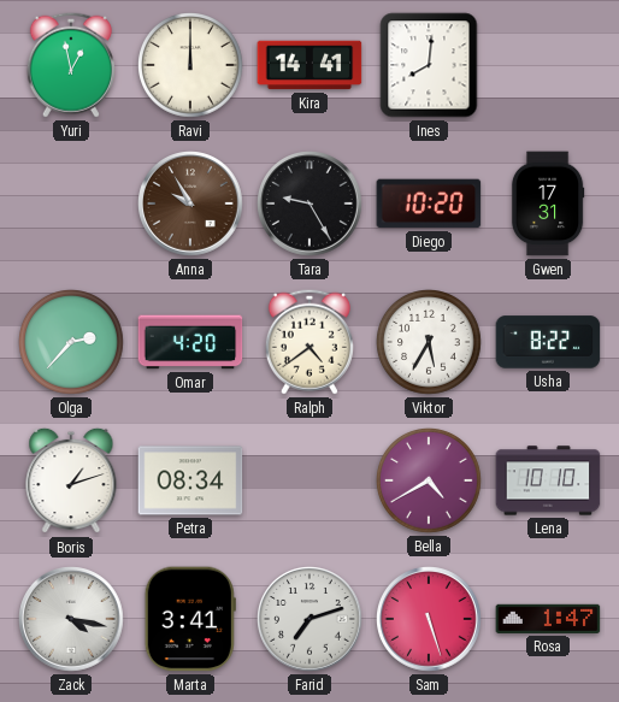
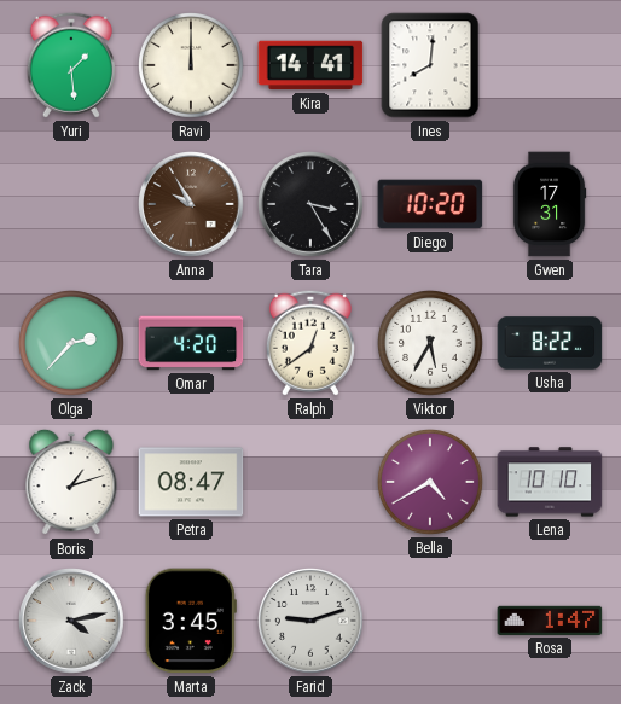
Yuri: 12:58 -> 1:29 (71, 65)
Tara: 9:25 -> 3:25 (310, 205)
Ralph: 4:39 -> 12:39 (310, 343)
Petra: 08:34 -> 08:47 (191, 482)
Zack: 4:17 -> 4:13 (71, 622)
Marta: 3:41 -> 3:45 (191, 621)
Farid: 7:12 -> 9:12 (310, 622)
Sam: 5:27 -> none (429, 620)
